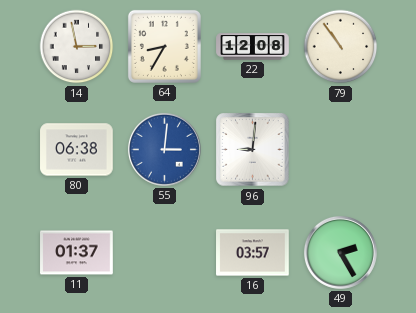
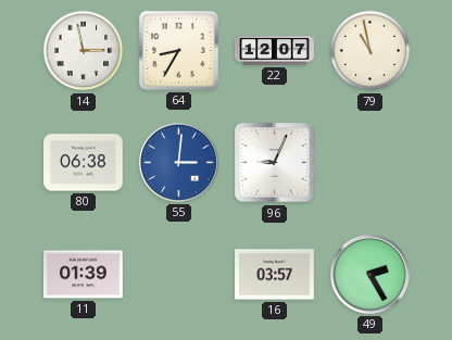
22: 12:08 -> 12:07 (275, 51)
79: 10:54 -> 10:58 (371, 51)
96: 9:01 -> 9:04 (275, 163)
11: 01:37 -> 01:39 (84, 275)
